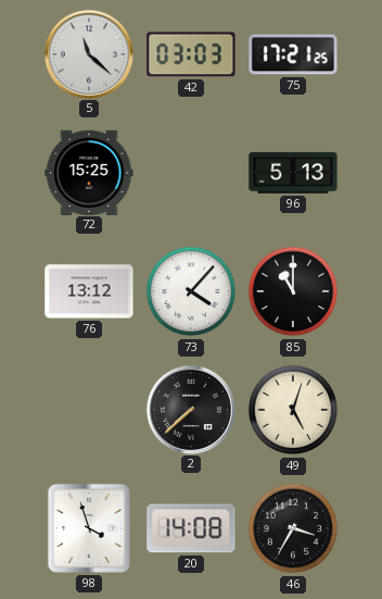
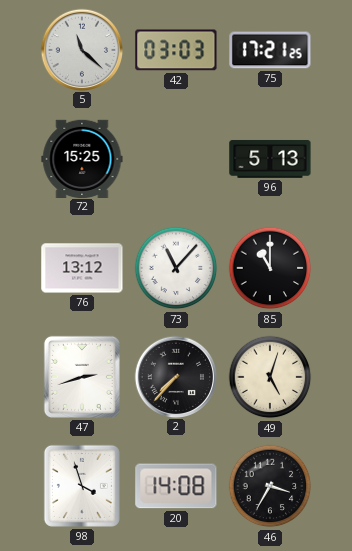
73: 4:07 -> 11:07 (176, 268)
47: none -> 2:42 (82, 377)
2: 7:38 -> 7:37 (175, 376)
